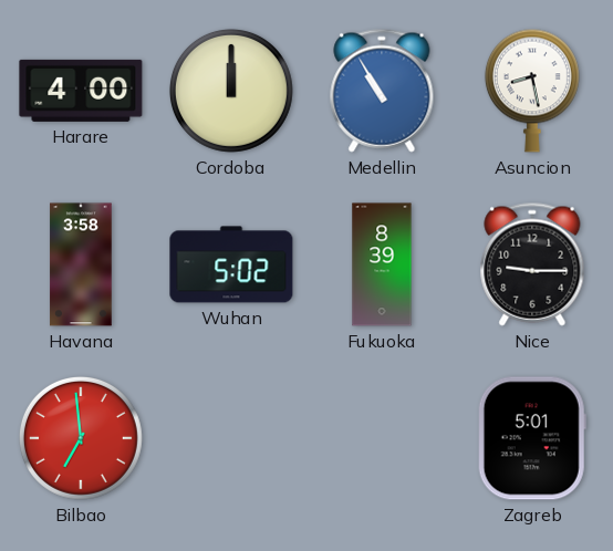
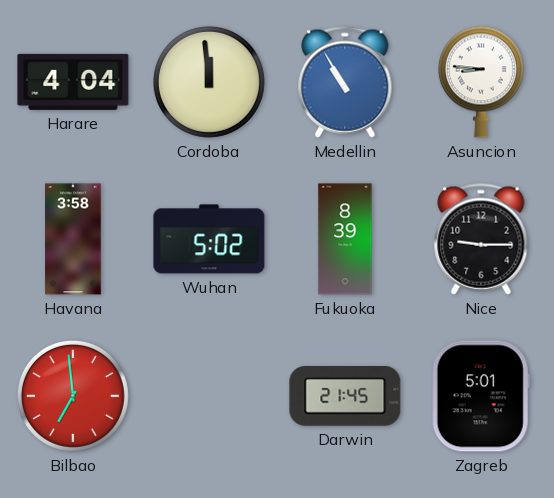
Harare: 4:00 -> 4:04 (73, 82)
Cordoba: 12:00 -> 11:59 (209, 82)
Asuncion: 8:28 -> 8:46 (481, 82)
Darwin: none -> 21:45 (345, 397)
